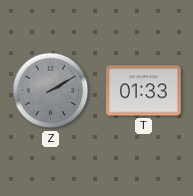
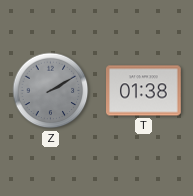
T: 01:33 -> 01:38 (144, 91)
